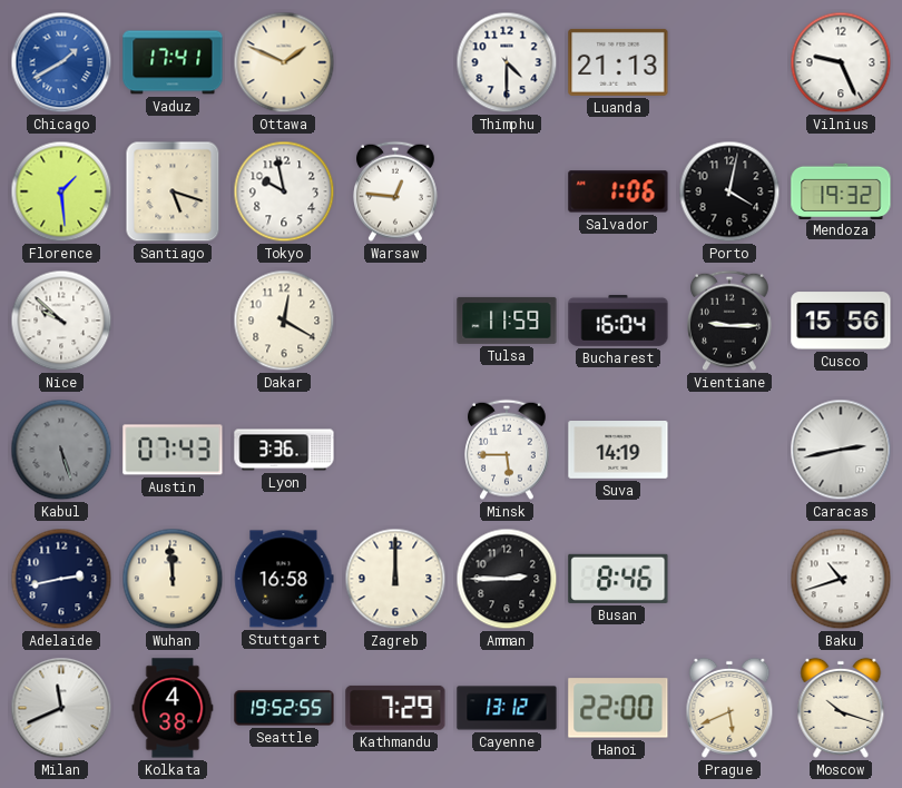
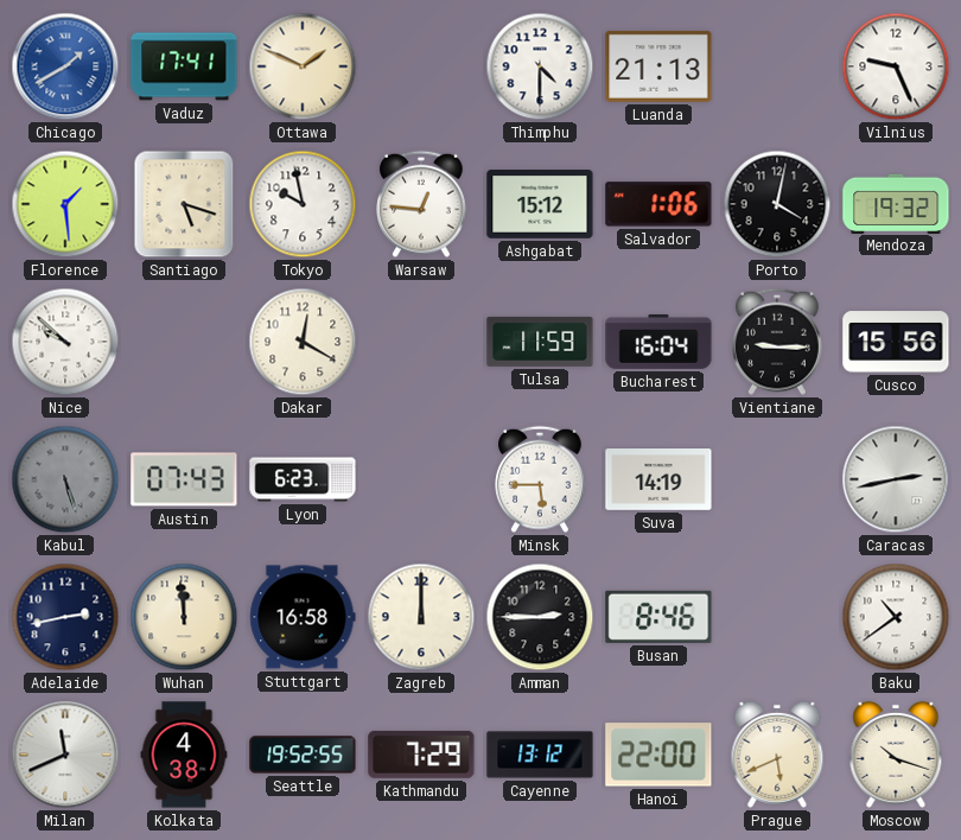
Ashgabat: none -> 15:12 (540, 205)
Lyon: 3:36 -> 6:23 (303, 479)
Baku: 10:42 -> 10:39 (896, 617)
